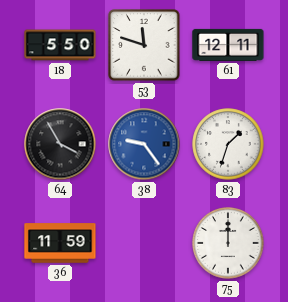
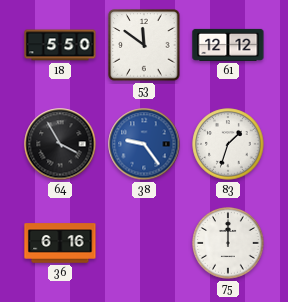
53: 11:48 -> 11:51 (144, 45)
61: 12:11 -> 12:12 (228, 45)
36: 11:59 -> 6:16 (60, 243)
